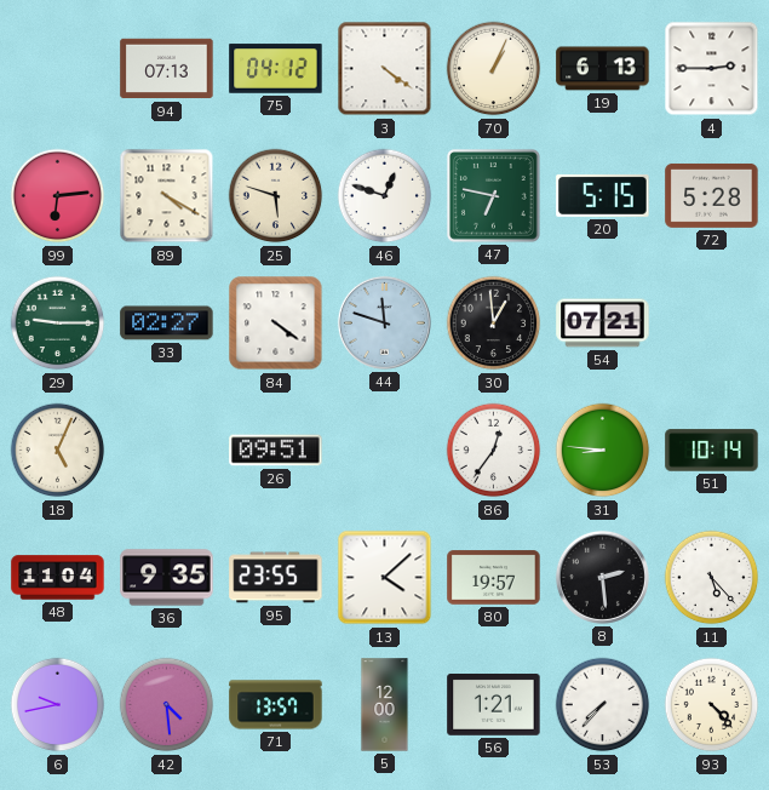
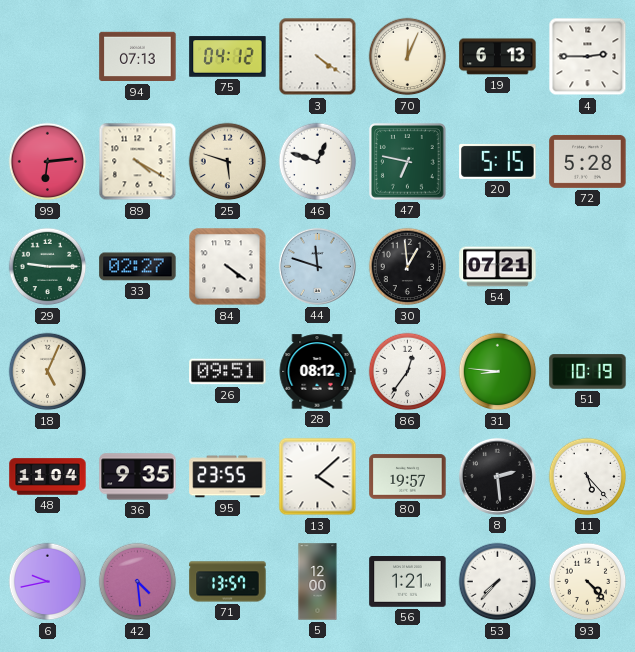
70: 1:04 -> 12:04 (408, 57)
28: none -> 08:12 (317, 372)
51: 10:14 -> 10:19 (588, 372)
